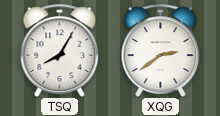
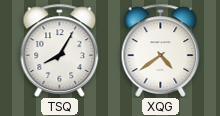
XQG: 2:39 -> 4:39 (161, 50)
